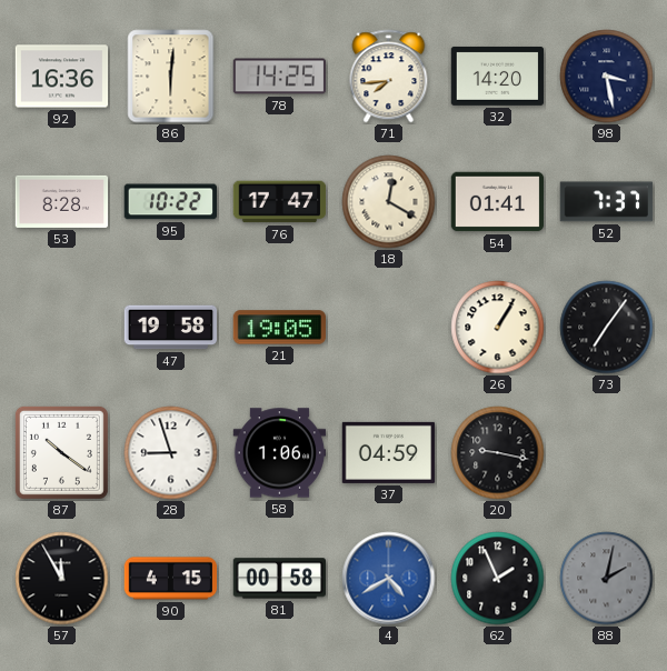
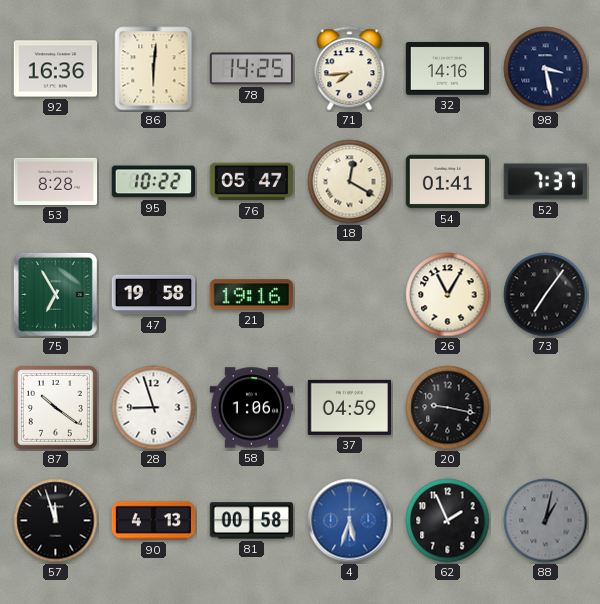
32: 14:20 -> 14:16 (448, 68)
76: 17:47 -> 05:47 (252, 182)
75: none -> 6:55 (56, 295)
21: 19:05 -> 19:16 (251, 295)
26: 1:05 -> 11:05 (448, 295)
57: 11:55 -> 11:57 (56, 521)
90: 4:15 -> 4:13 (154, 521)
4: 4:40 -> 5:33 (350, 521)
88: 2:02 -> 1:02 (546, 521)
